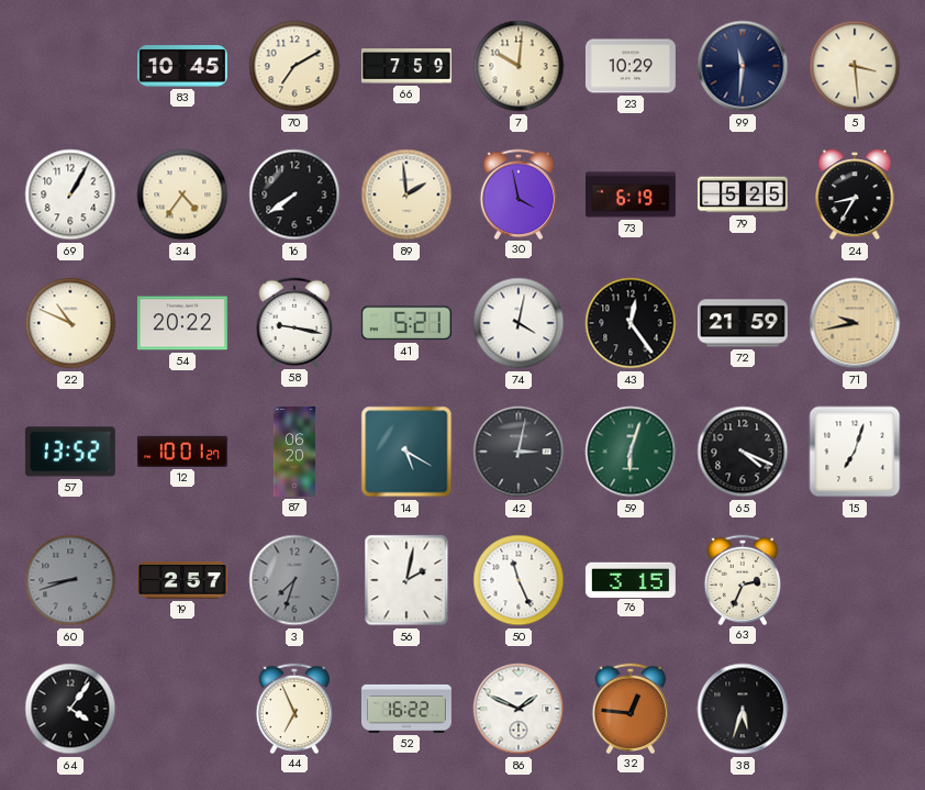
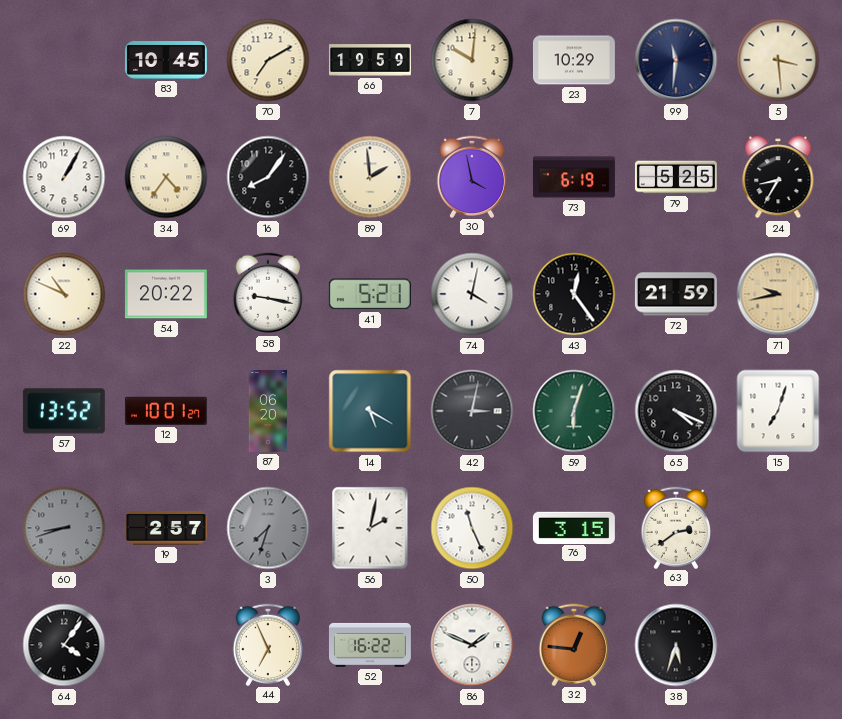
66: 7:59 -> 19:59 (370, 60)
16: 7:39 -> 8:06 (268, 177)
63: 2:34 -> 2:39 (675, 527)
